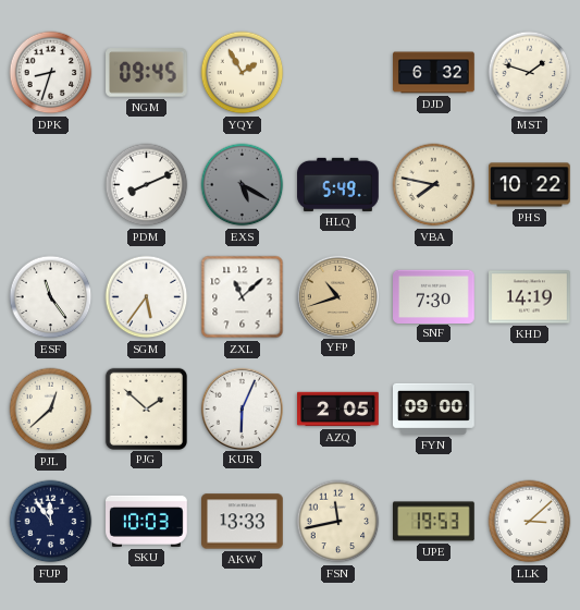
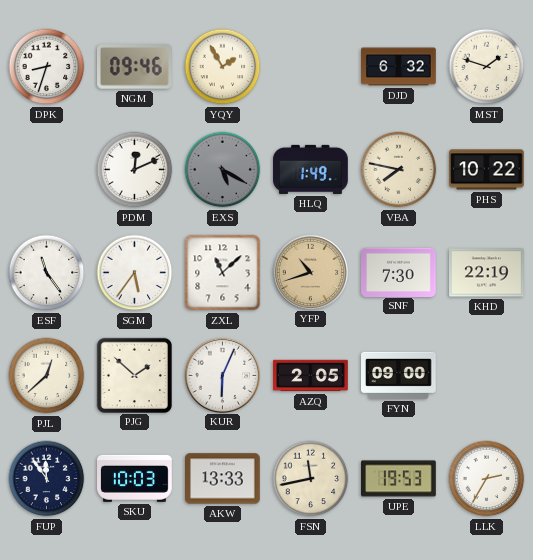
NGM: 09:45 -> 09:46 (135, 67)
PDM: 8:11 -> 12:11 (135, 170)
HLQ: 5:49 -> 1:49 (311, 169)
KHD: 14:19 -> 22:19 (487, 273)
LLK: 3:08 -> 2:35 (487, 479)
